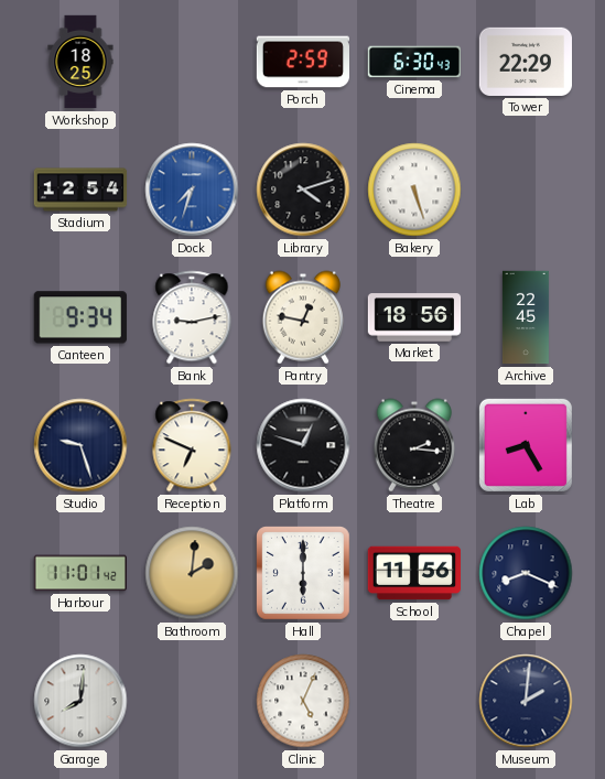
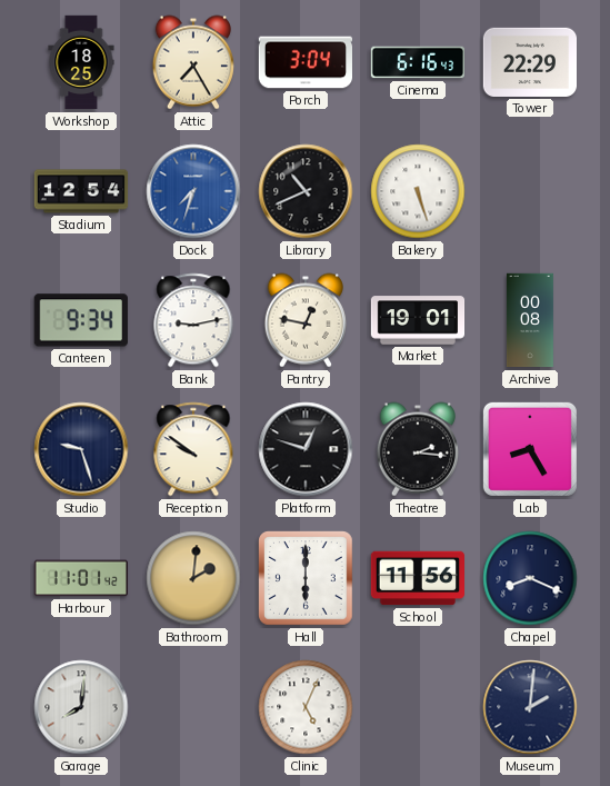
Attic: none -> 7:25 (193, 62)
Porch: 2:59 -> 3:04 (304, 62)
Cinema: 6:30 -> 6:16 (418, 62)
Library: 4:12 -> 10:41 (306, 191)
Market: 18:56 -> 19:01 (418, 320)
Archive: 22:45 -> 00:08 (530, 320)
Reception: 6:49 -> 9:51 (193, 449)
